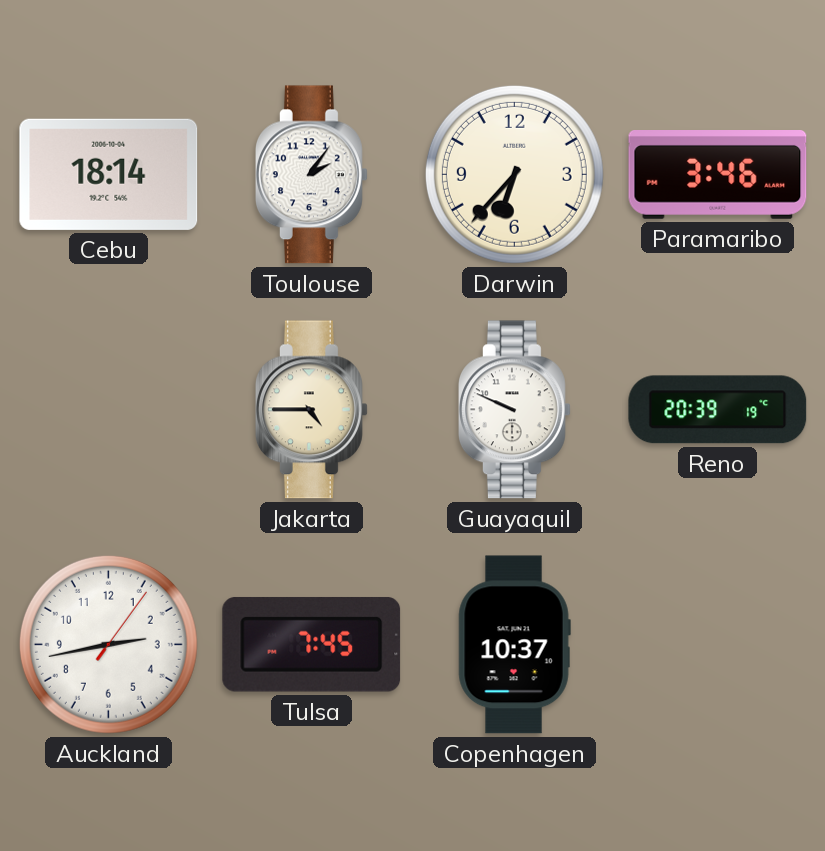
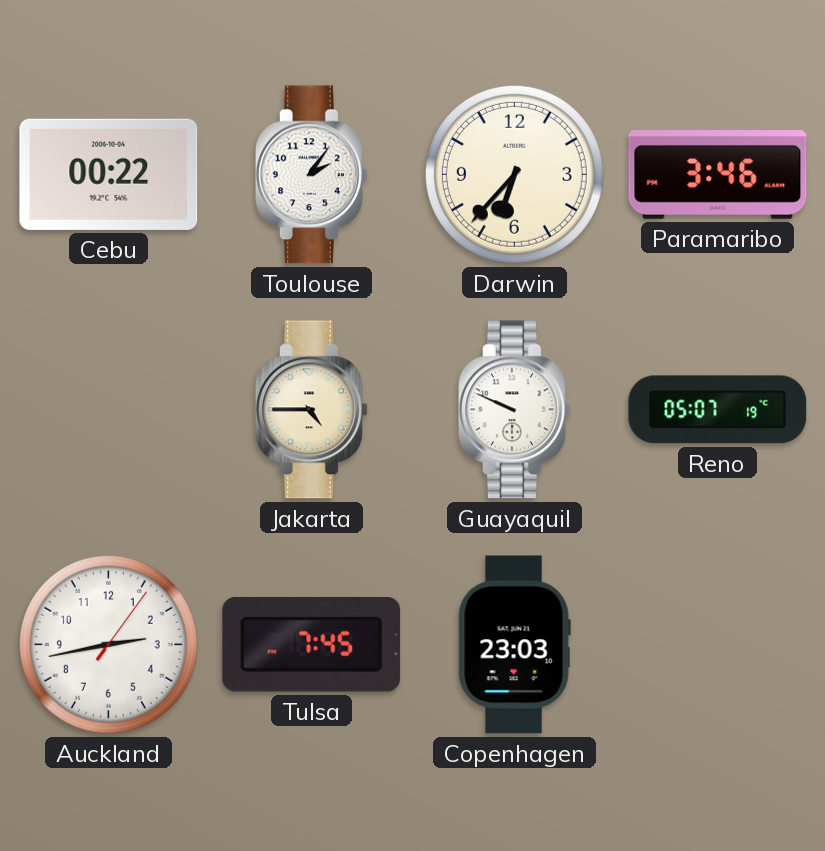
Cebu: 18:14 -> 00:22 (109, 174)
Reno: 20:39 -> 05:07 (718, 410)
Copenhagen: 10:37 -> 23:03 (514, 645)
